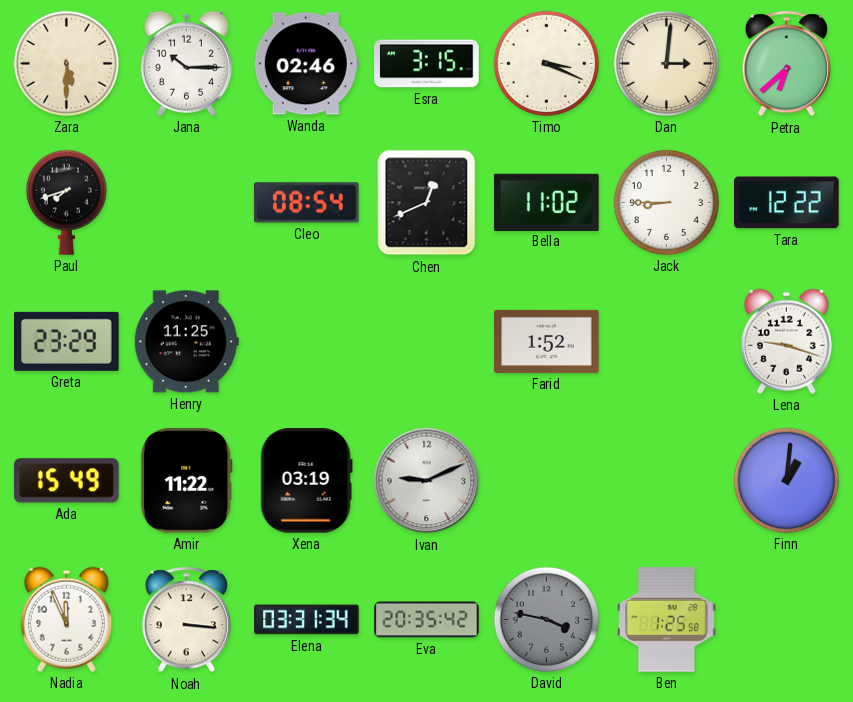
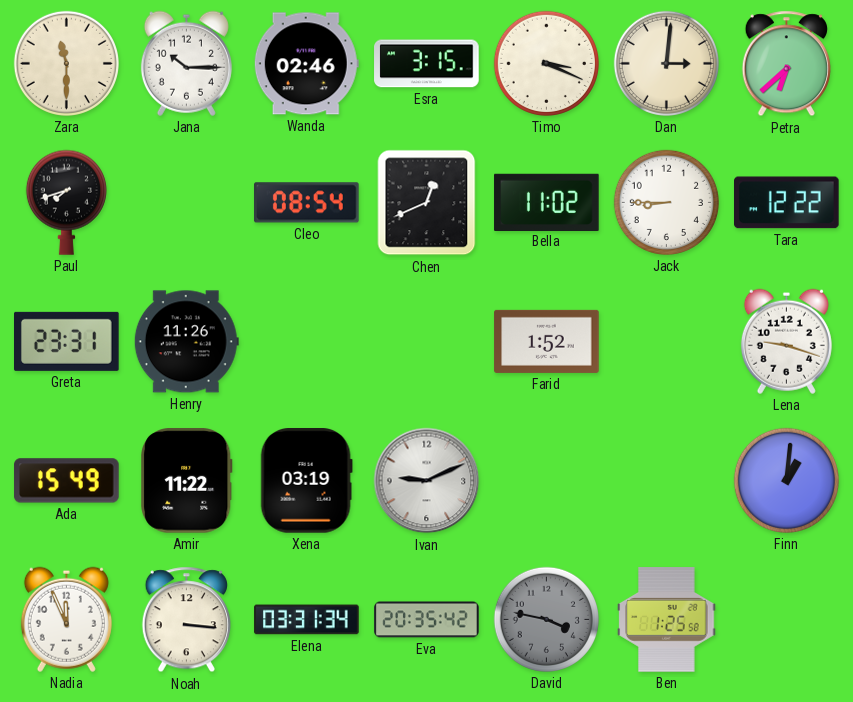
Zara: 5:30 -> 11:30 (66, 63)
Greta: 23:29 -> 23:31 (67, 341)
Henry: 11:25 -> 11:26 (186, 342)
